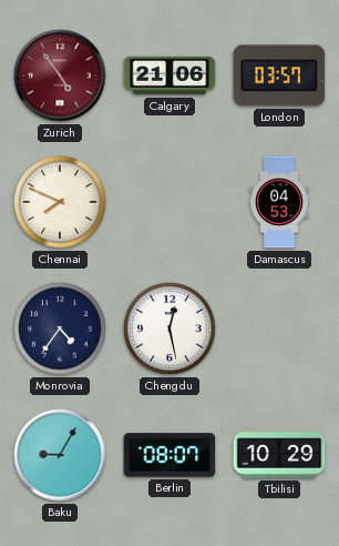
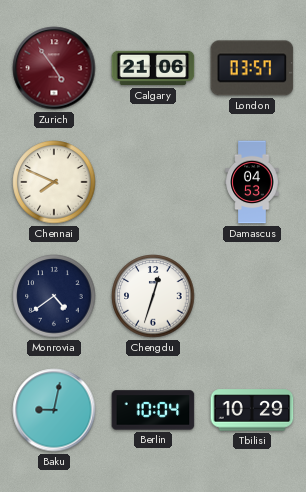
Monrovia: 4:36 -> 4:39 (54, 296)
Chengdu: 12:28 -> 12:33 (153, 296)
Baku: 9:05 -> 9:02 (54, 410)
Berlin: 08:07 -> 10:04 (153, 410)
